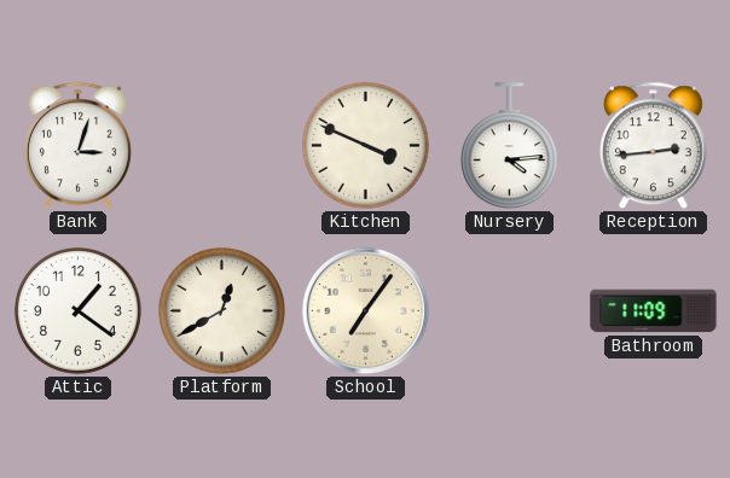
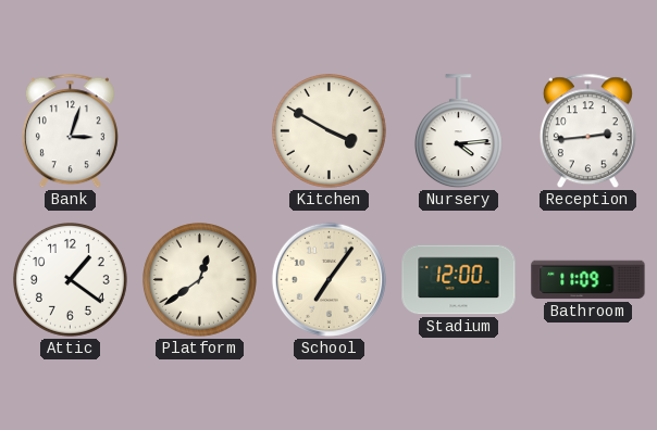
Kitchen: 3:49 -> 3:50 (330, 131)
Platform: 12:40 -> 12:39 (200, 280)
Stadium: none -> 12:00 (459, 280)
